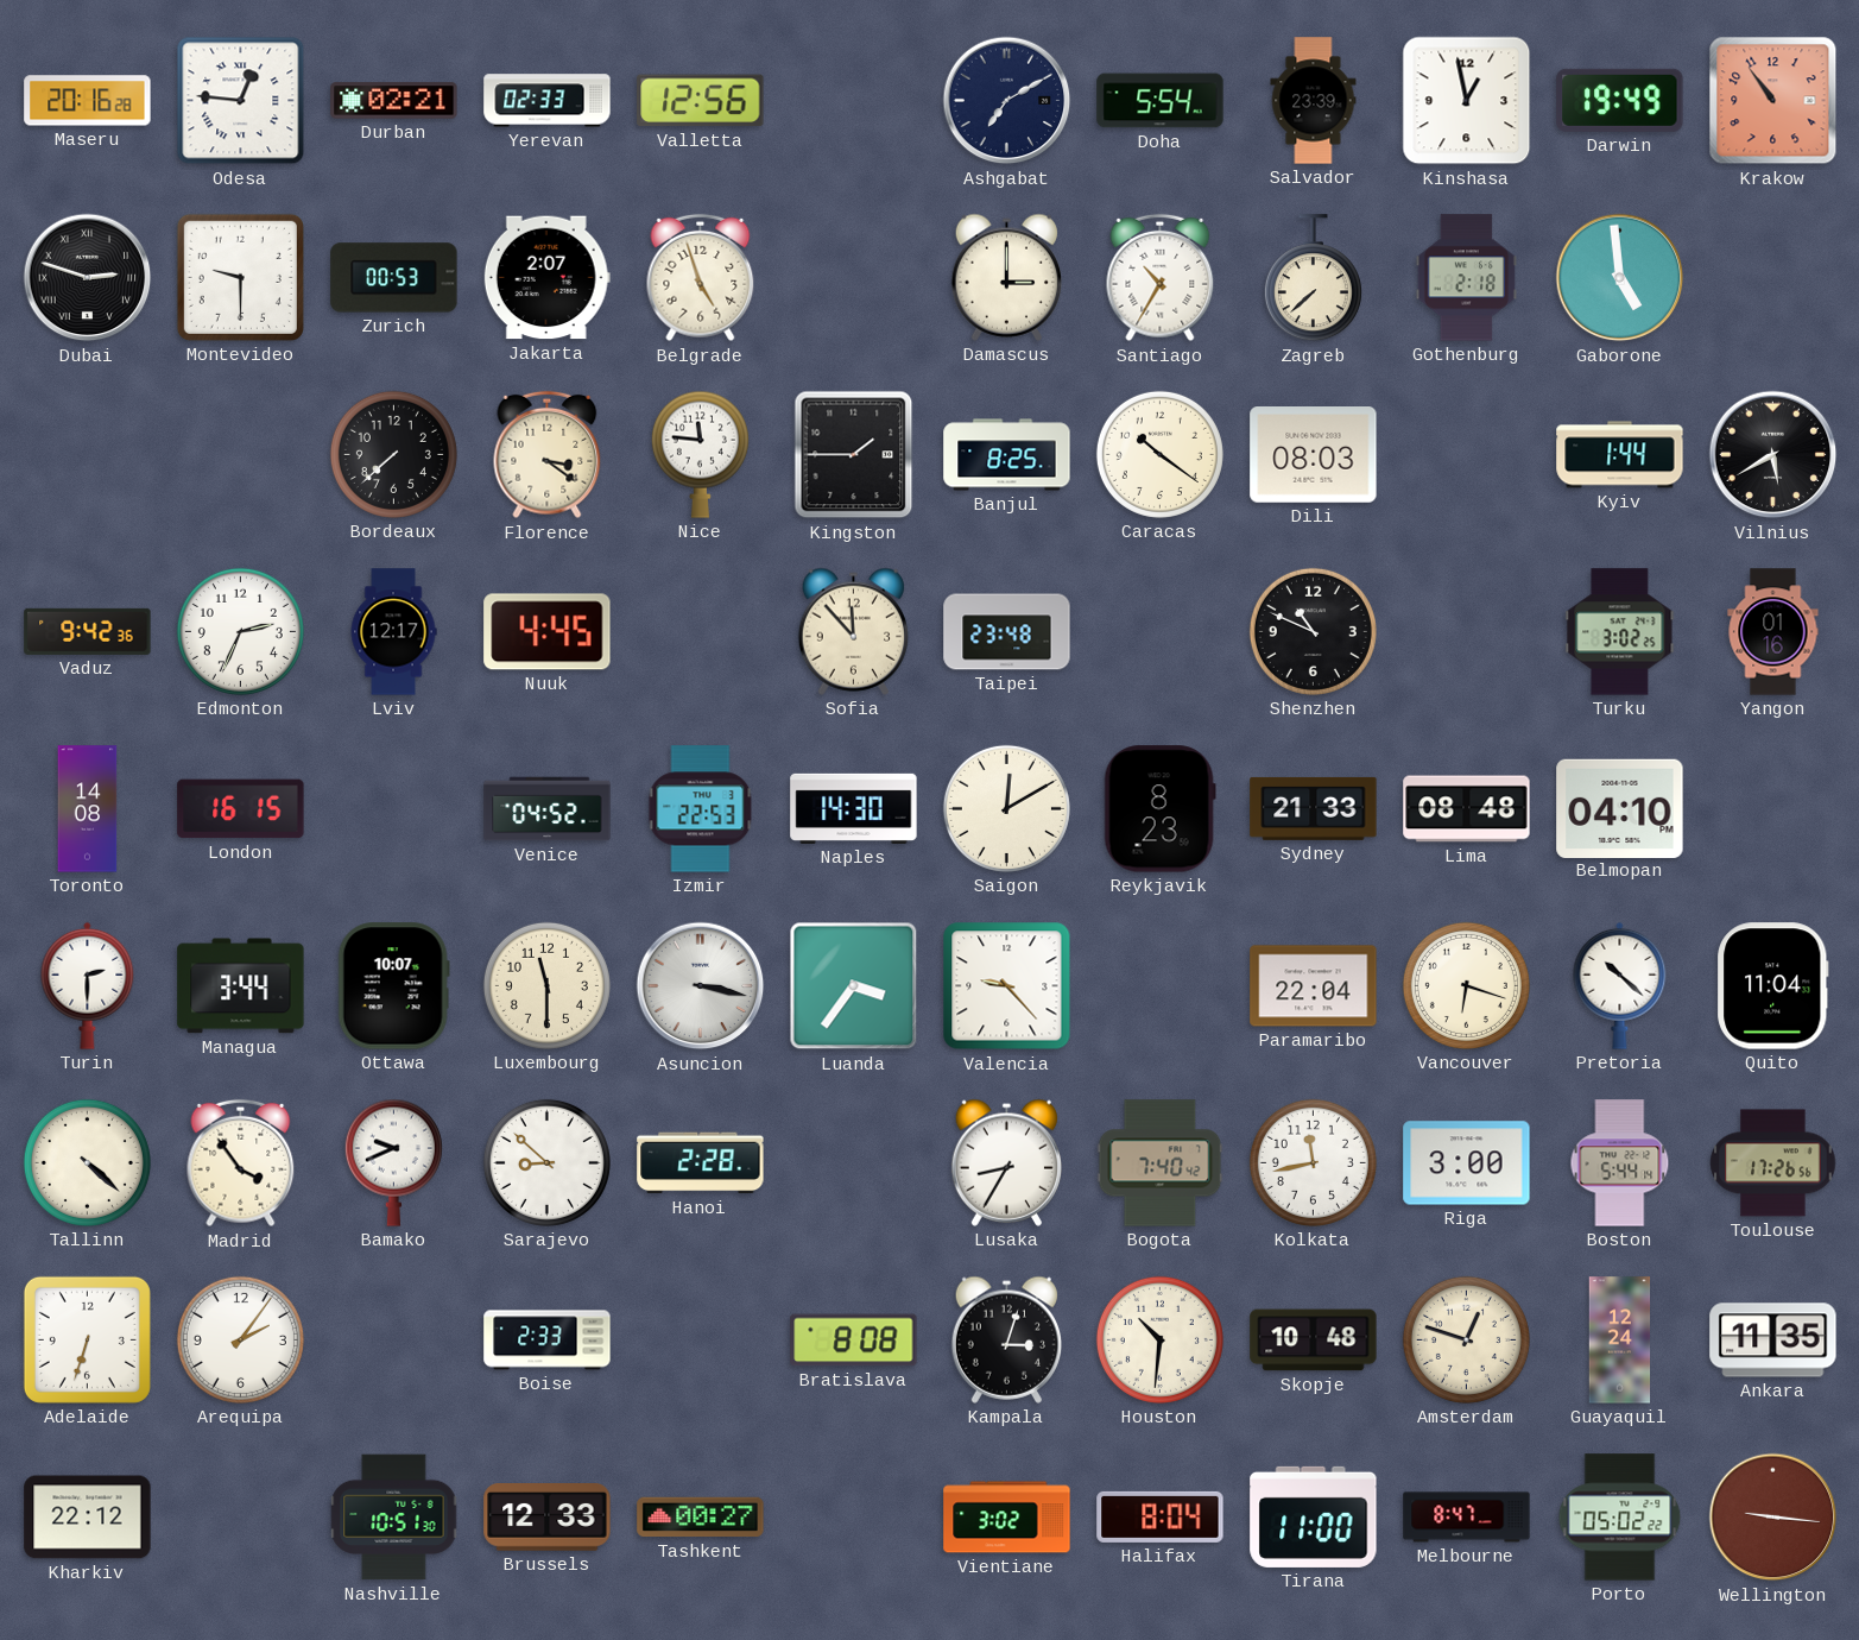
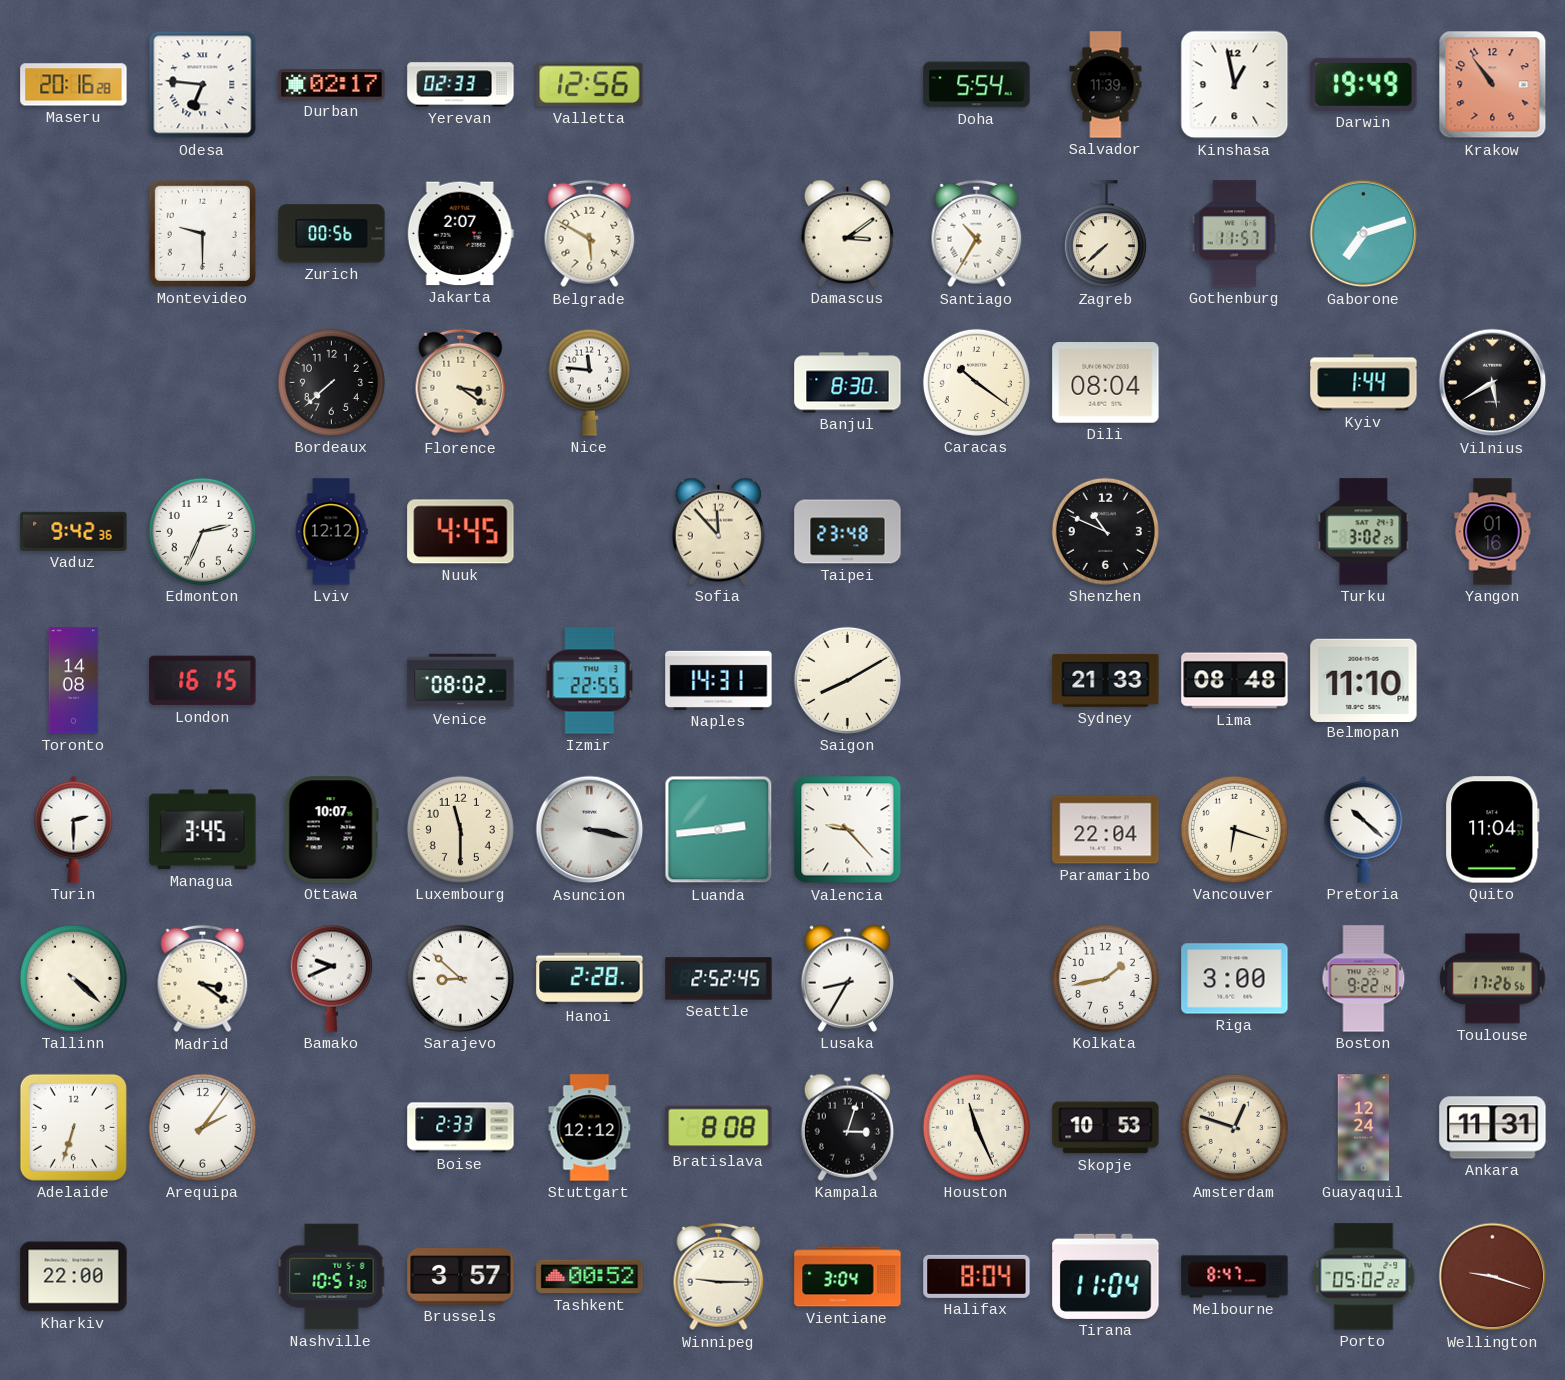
Odesa: 12:46 -> 6:46 (203, 85)
Durban: 02:21 -> 02:17 (332, 85)
Ashgabat: 7:10 -> none (1007, 101)
Salvador: 23:39 -> 11:39 (1106, 85)
Dubai: 2:48 -> none (88, 278)
Zurich: 00:53 -> 00:56 (332, 234)
Belgrade: 4:57 -> 5:50 (590, 234)
Damascus: 3:00 -> 3:09 (847, 233)
Gothenburg: 2:18 -> 11:57 (1234, 234)
Gaborone: 4:59 -> 7:12 (1364, 234)
Kingston: 1:45 -> none (854, 455)
Banjul: 8:25 -> 8:30 (848, 383)
Dili: 08:03 -> 08:04 (1106, 383)
Lviv: 12:17 -> 12:12 (331, 532)
Venice: 04:52 -> 08:02 (461, 681)
Izmir: 22:53 -> 22:55 (590, 681)
Naples: 14:30 -> 14:31 (719, 680)
Saigon: 12:10 -> 8:10 (847, 680)
Reykjavik: 8:23 -> none (1159, 809)
Belmopan: 04:10 -> 11:10 (1364, 680)
Managua: 3:44 -> 3:45 (203, 830)
Luanda: 3:36 -> 2:44 (719, 830)
Madrid: 3:54 -> 3:21 (203, 979)
Seattle: none -> 2:52 (719, 979)
Bogota: 7:40 -> none (1161, 1163)
Kolkata: 11:43 -> 1:43 (1105, 978)
Boston: 5:44 -> 9:22 (1364, 979)
Stuttgart: none -> 12:12 (590, 1128)
Houston: 10:31 -> 11:26 (976, 1127)
Skopje: 10:48 -> 10:53 (1106, 1128)
Ankara: 11:35 -> 11:31 (1493, 1128)
Kharkiv: 22:12 -> 22:00 (74, 1277)
Brussels: 12:33 -> 3:57 (461, 1277)
Tashkent: 00:27 -> 00:52 (590, 1277)
Winnipeg: none -> 9:15 (719, 1277)
Vientiane: 3:02 -> 3:04 (848, 1277)
Tirana: 11:00 -> 11:04 (1106, 1276)
Wellington: 9:16 -> 9:18 (1493, 1277)
